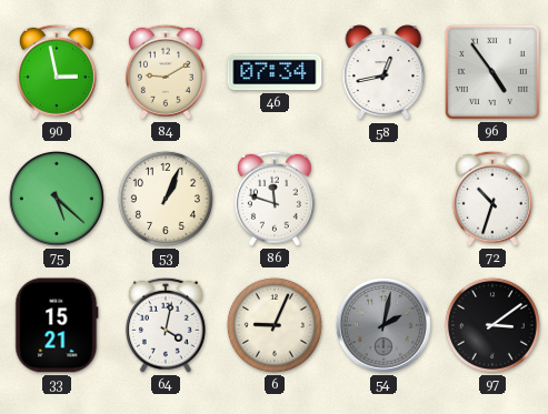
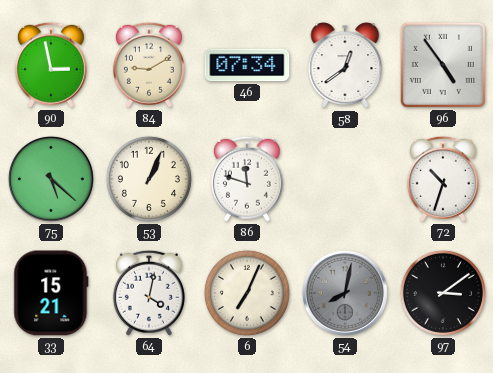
58: 12:43 -> 12:39 (345, 66)
6: 9:04 -> 7:04 (247, 293)
54: 2:02 -> 8:02 (345, 293)
